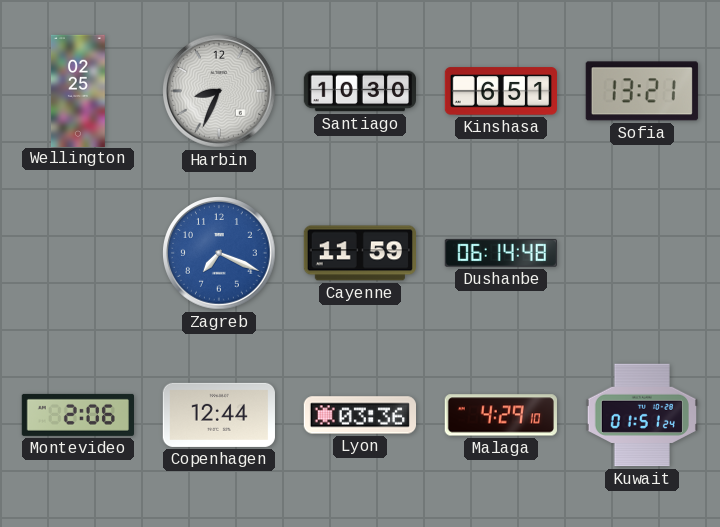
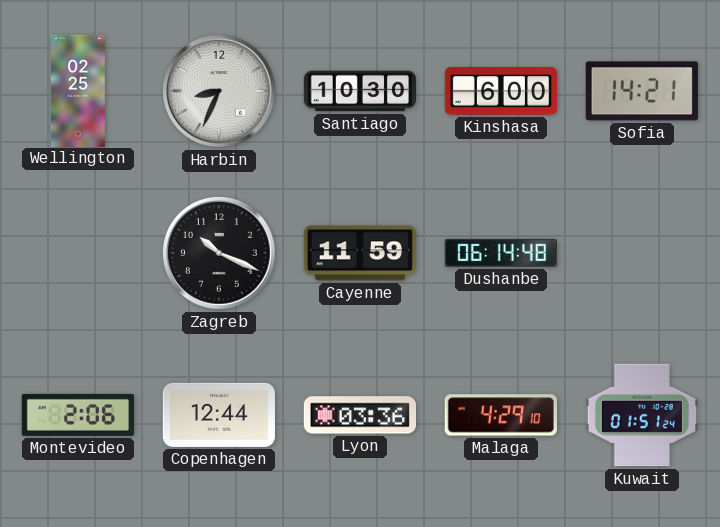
Kinshasa: 6:51 -> 6:00 (500, 91)
Sofia: 13:21 -> 14:21 (642, 91)
Zagreb: 7:19 -> 10:19 (219, 253)
Zagreb dial: blue -> black (219, 253)
